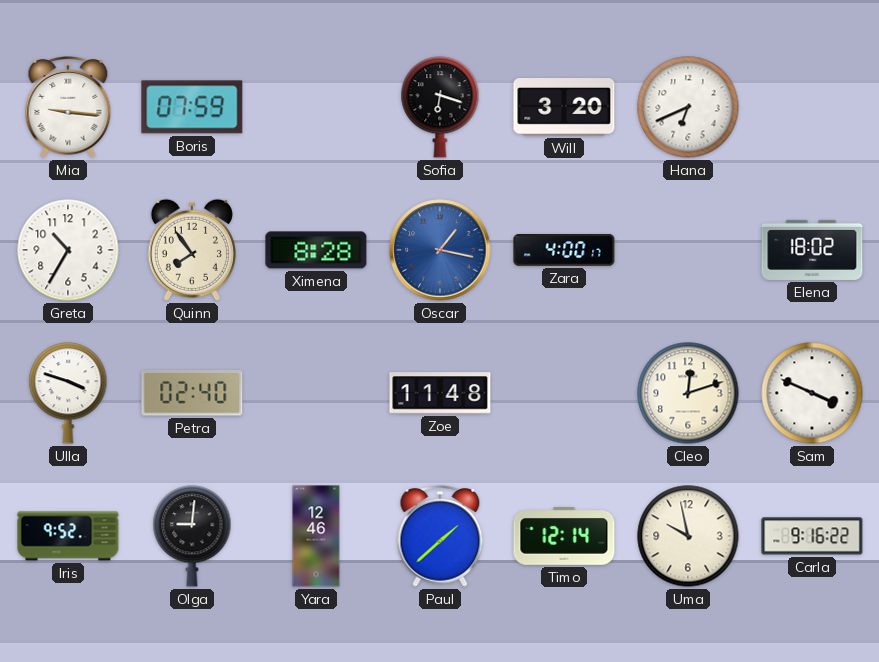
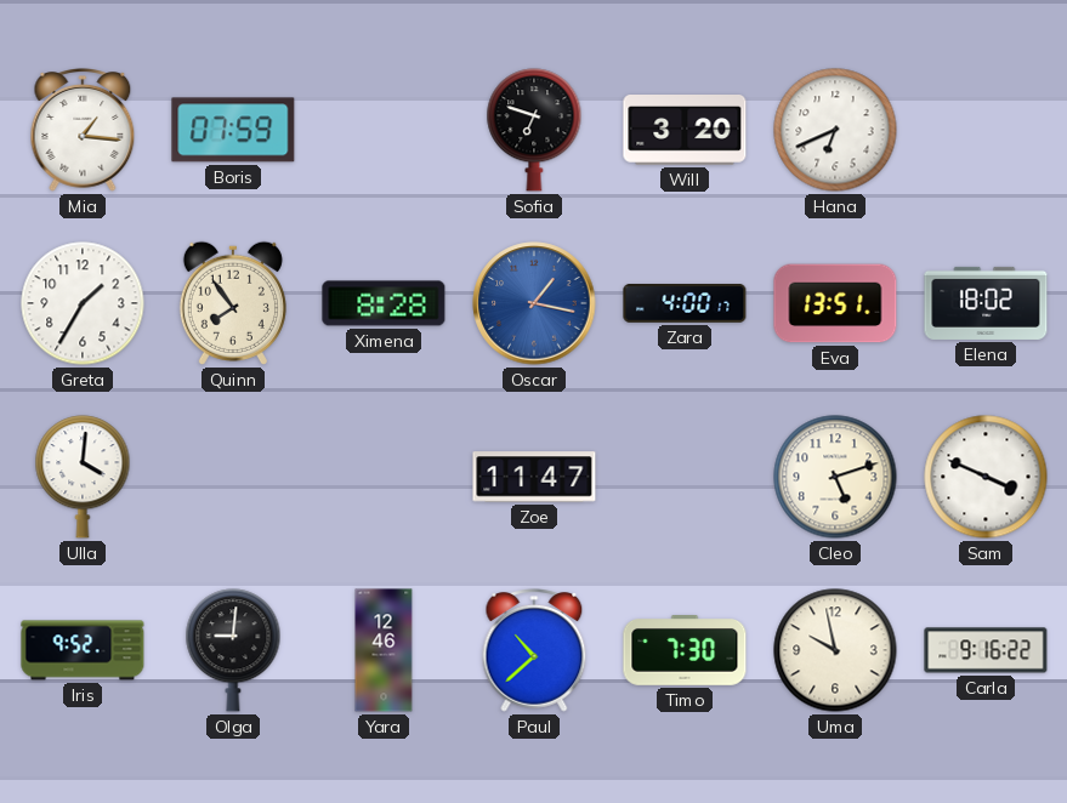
Mia: 9:16 -> 1:16 (83, 131)
Sofia: 6:18 -> 6:48 (534, 130)
Greta: 10:35 -> 1:35 (83, 303)
Eva: none -> 13:51 (835, 303)
Ulla: 3:48 -> 4:01 (83, 477)
Petra: 02:40 -> none (192, 393)
Zoe: 11:48 -> 11:47 (534, 477)
Cleo: 12:12 -> 5:12 (835, 477)
Paul: 1:38 -> 10:38 (534, 651)
Timo: 12:14 -> 7:30 (685, 651)
